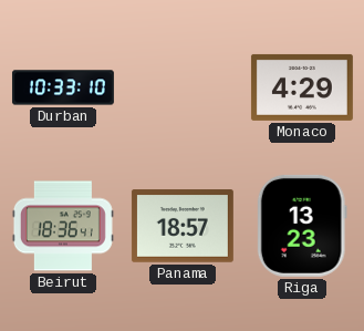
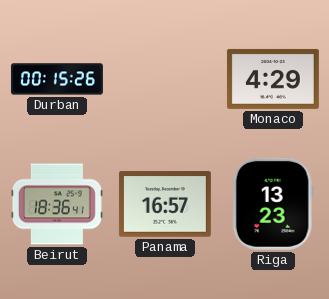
Durban: 10:33 -> 00:15 (57, 79)
Panama: 18:57 -> 16:57 (165, 204)
